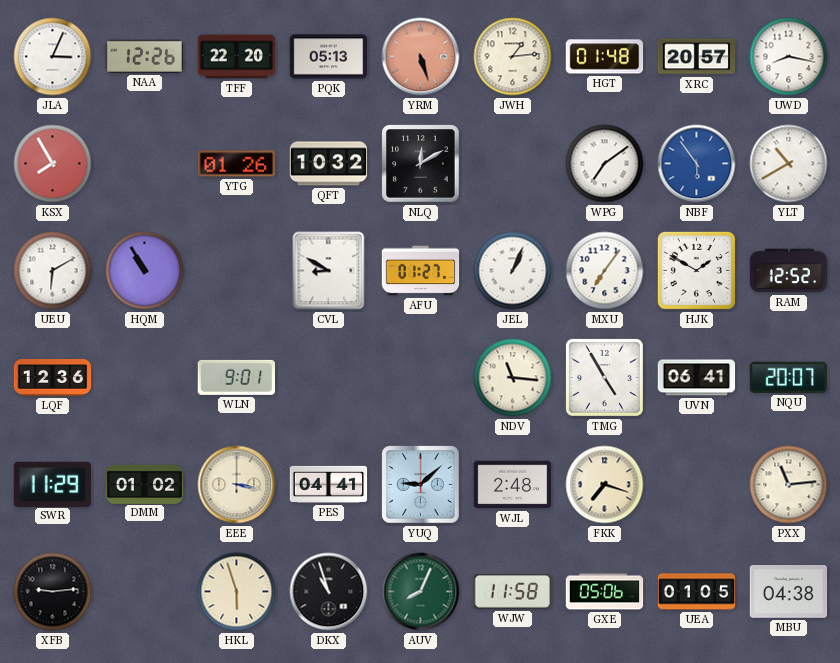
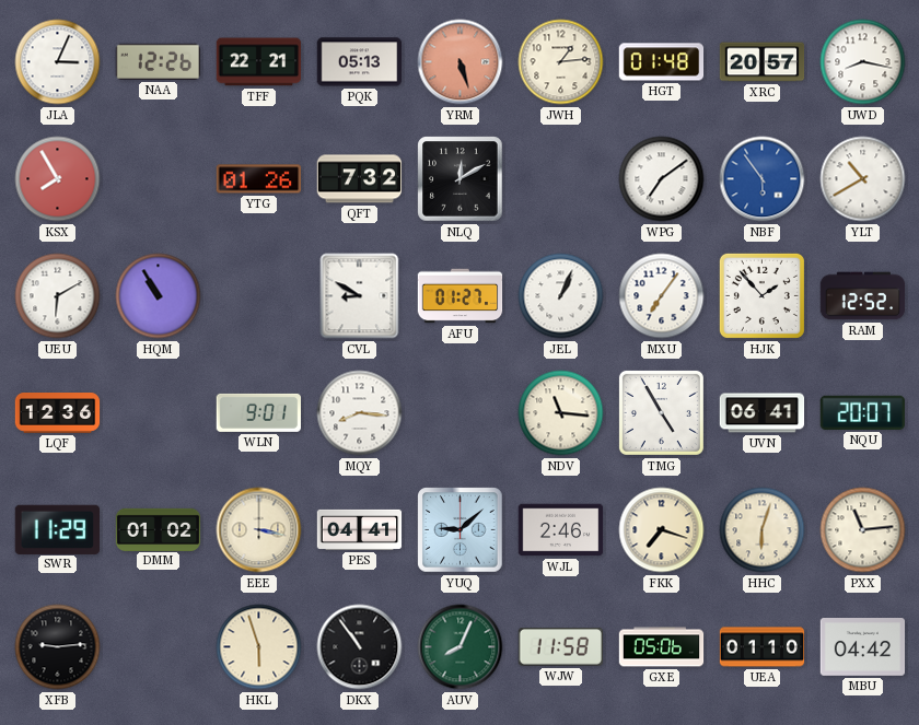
TFF: 22:20 -> 22:21 (259, 62)
QFT: 10:32 -> 7:32 (360, 179)
HJK: 1:50 -> 1:53 (761, 295)
MQY: none -> 8:16 (360, 413)
WJL: 2:48 -> 2:46 (561, 530)
HHC: none -> 6:03 (763, 530)
DKX: 10:57 -> 10:54 (360, 647)
UEA: 01:05 -> 01:10 (763, 647)
MBU: 04:38 -> 04:42 (863, 647)
